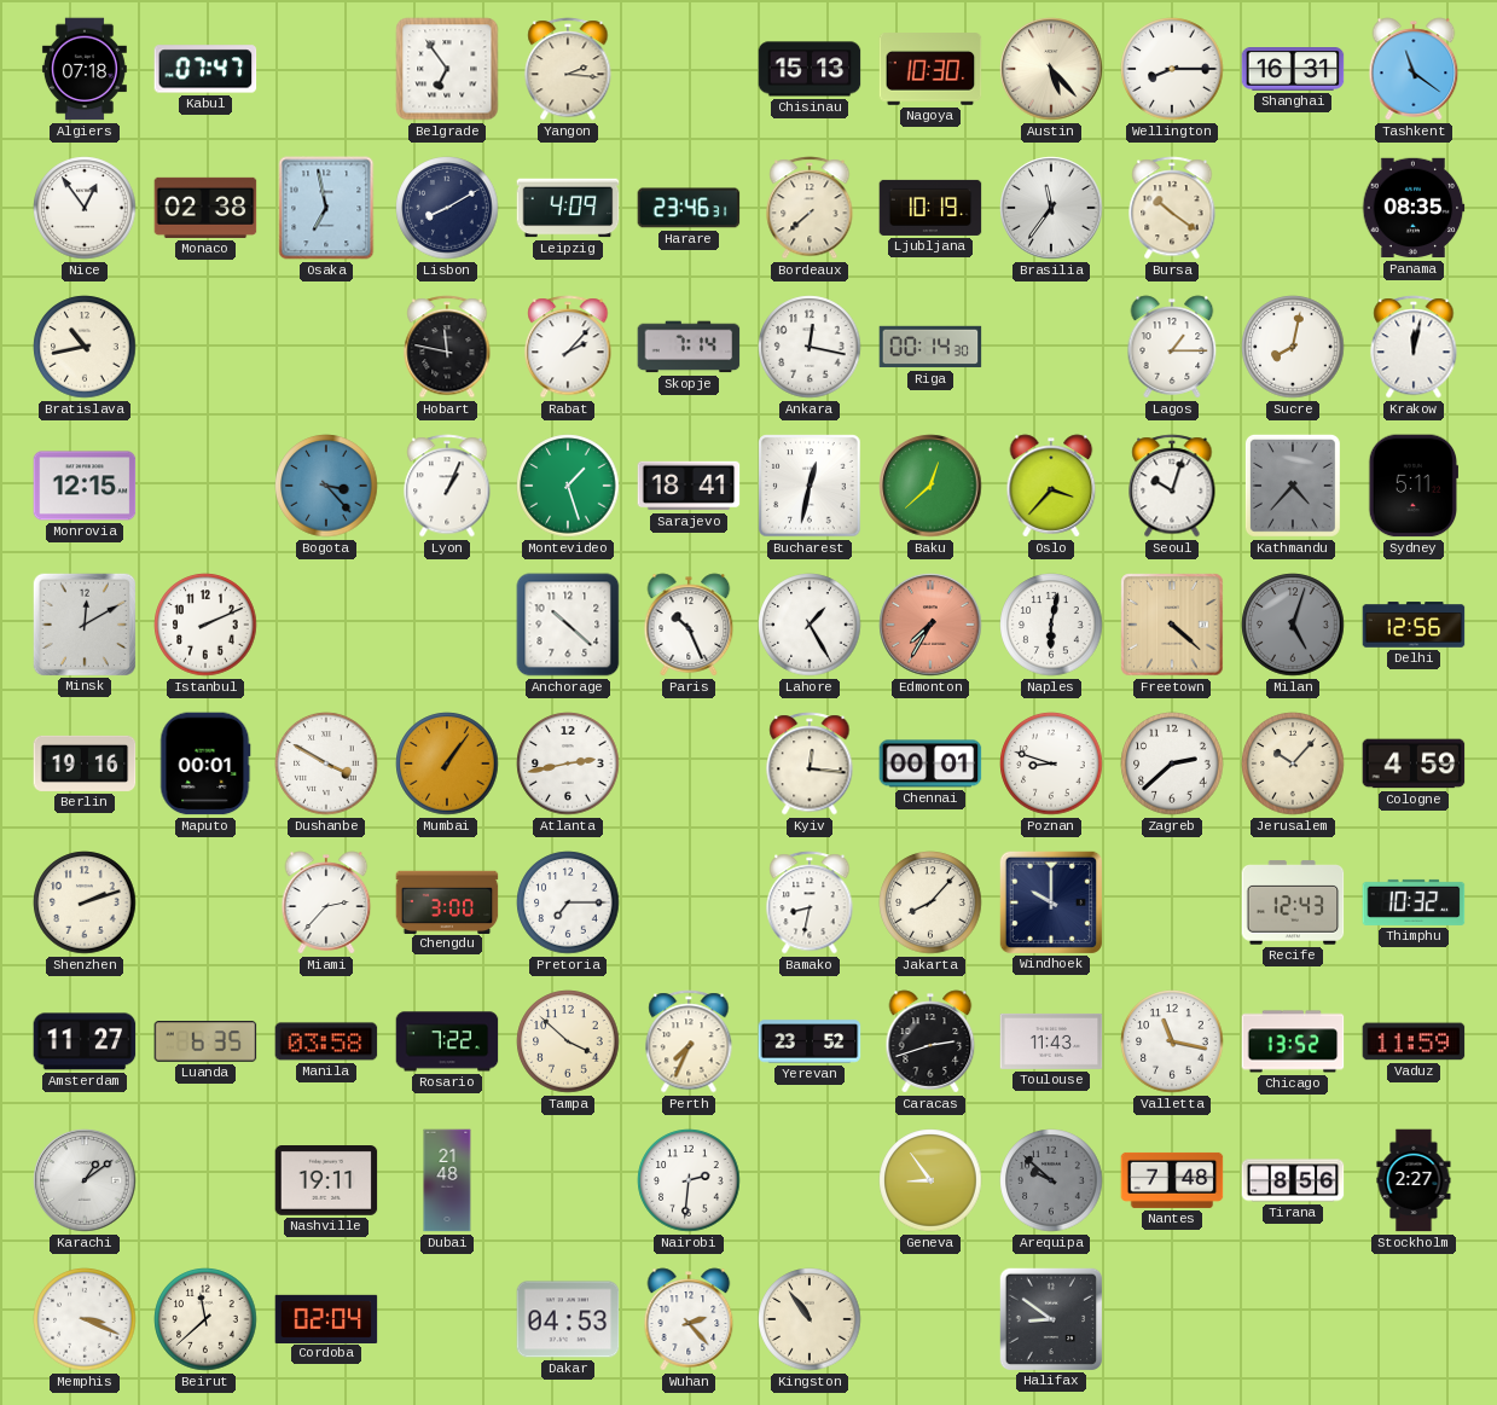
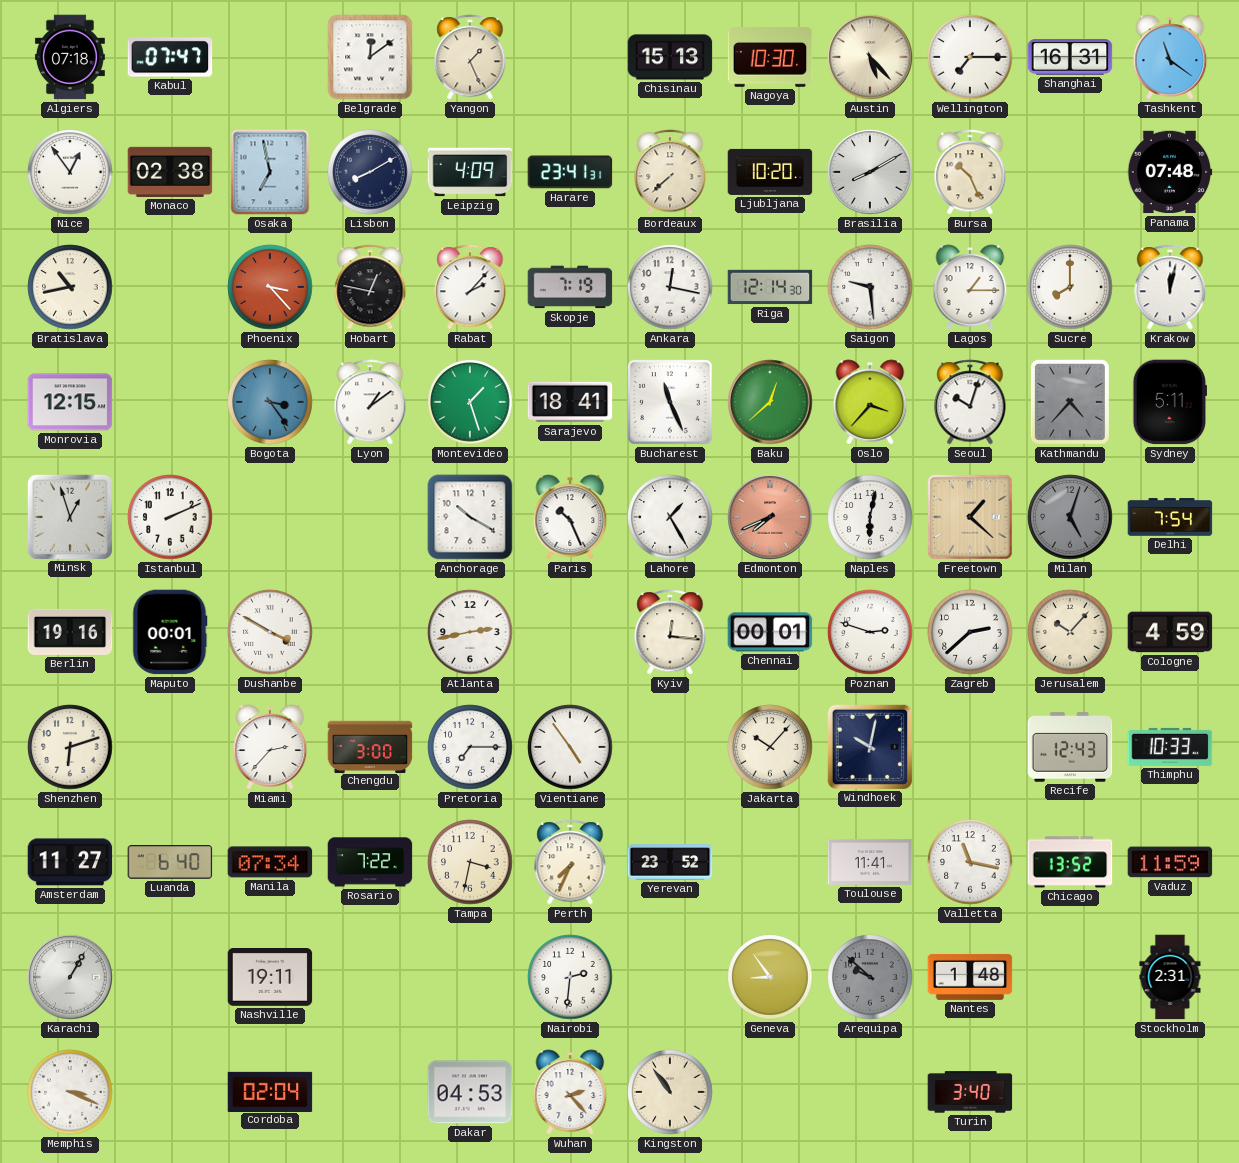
Belgrade: 6:54 -> 12:09 (370, 57)
Yangon: 2:16 -> 1:26 (470, 57)
Wellington: 8:15 -> 7:15 (970, 57)
Harare: 23:46 -> 23:41 (570, 172)
Ljubljana: 10:19 -> 10:20 (770, 172)
Brasilia: 11:36 -> 8:10 (870, 172)
Bursa: 10:21 -> 10:26 (970, 172)
Panama: 08:35 -> 07:48 (1170, 172)
Phoenix: none -> 3:23 (270, 287)
Hobart: 11:47 -> 12:47 (370, 287)
Skopje: 7:14 -> 7:19 (570, 287)
Riga: 00:14 -> 12:14 (770, 287)
Saigon: none -> 9:29 (870, 287)
Sucre: 8:02 -> 8:00 (1070, 287)
Bogota: 3:23 -> 3:24 (270, 402)
Lyon: 1:04 -> 1:09 (370, 402)
Bucharest: 12:32 -> 11:26 (670, 402)
Minsk: 12:10 -> 12:57 (69, 516)
Anchorage: 10:22 -> 10:20 (470, 517)
Edmonton: 7:35 -> 7:41 (770, 517)
Freetown: 4:22 -> 1:22 (970, 517)
Delhi: 12:56 -> 7:54 (1170, 517)
Mumbai: 1:06 -> none (447, 764)
Poznan: 8:48 -> 2:48 (870, 632)
Shenzhen: 2:12 -> 6:12 (70, 747)
Vientiane: none -> 4:54 (570, 747)
Bamako: 8:32 -> none (810, 902)
Jakarta: 8:07 -> 10:07 (770, 747)
Windhoek: 10:00 -> 10:02 (869, 746)
Thimphu: 10:32 -> 10:33 (1170, 747)
Luanda: 6:35 -> 6:40 (170, 862)
Manila: 03:58 -> 07:34 (270, 862)
Tampa: 3:52 -> 3:32 (470, 862)
Caracas: 2:42 -> none (930, 1041)
Toulouse: 11:43 -> 11:41 (870, 862)
Karachi: 1:09 -> 1:05 (70, 977)
Dubai: 21:48 -> none (447, 1180)
Nantes: 7:48 -> 1:48 (970, 977)
Tirana: 8:56 -> none (1293, 1180)
Stockholm: 2:27 -> 2:31 (1170, 977)
Beirut: 11:38 -> none (205, 1319)
Halifax: 8:51 -> none (1050, 1318)
Turin: none -> 3:40 (970, 1092)
